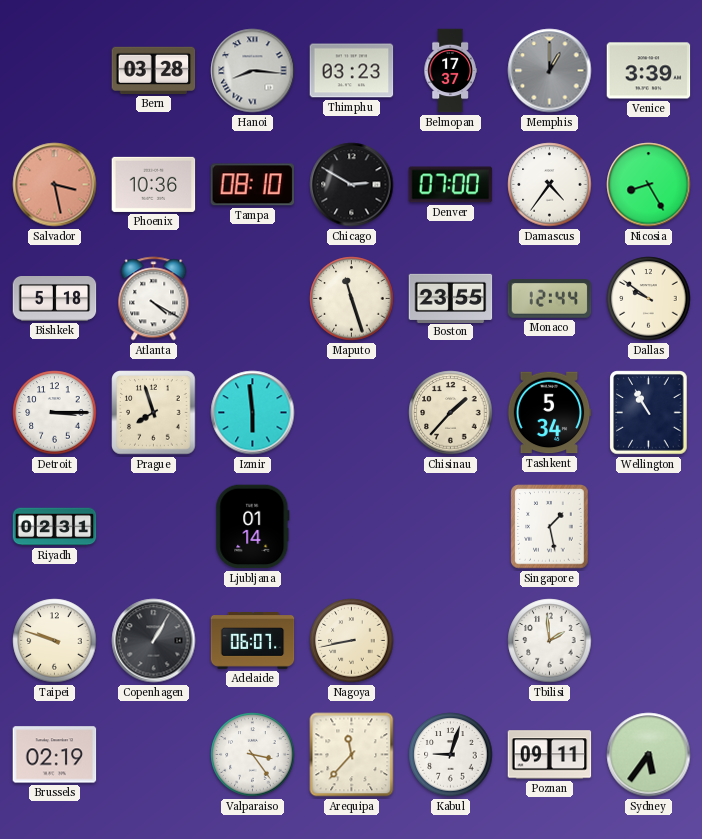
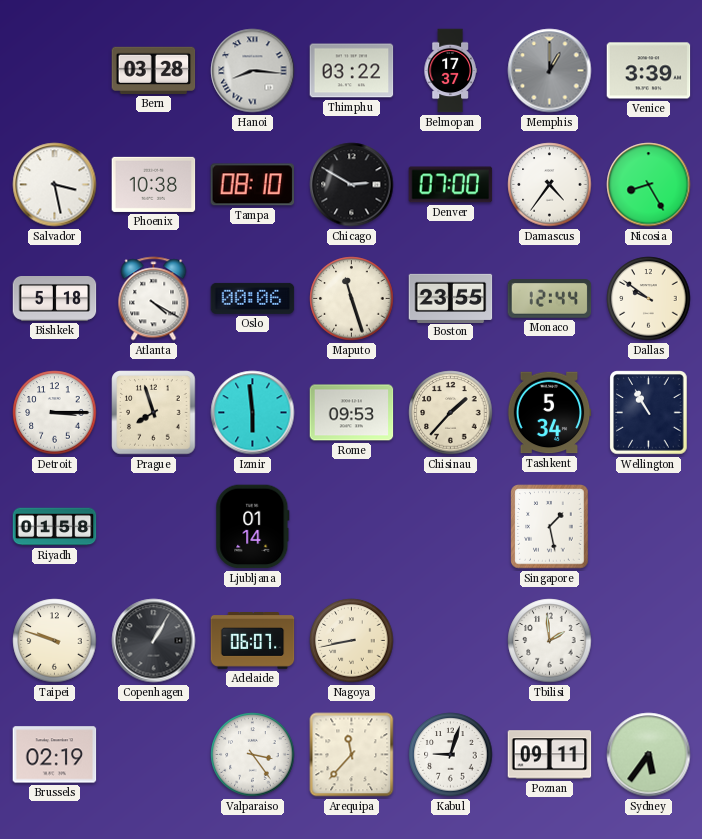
Thimphu: 03:23 -> 03:22 (352, 71)
Salvador dial: salmon -> white (55, 185)
Phoenix: 10:36 -> 10:38 (154, 184)
Oslo: none -> 00:06 (253, 298)
Rome: none -> 09:53 (352, 413)
Riyadh: 02:31 -> 01:58 (55, 527)
